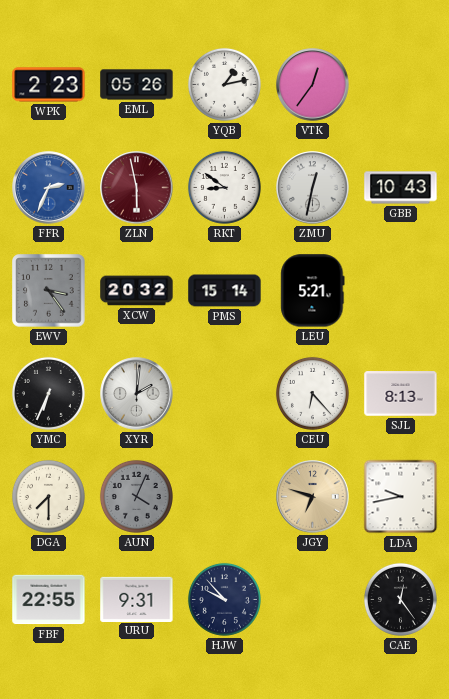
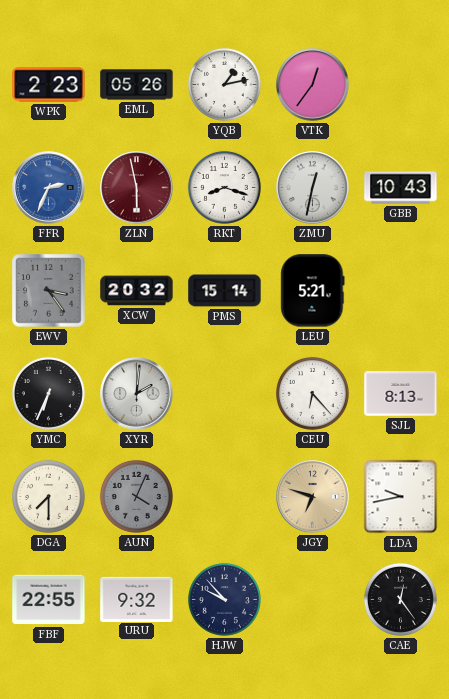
RKT: 8:51 -> 8:18 (224, 187)
URU: 9:31 -> 9:32 (137, 599)
